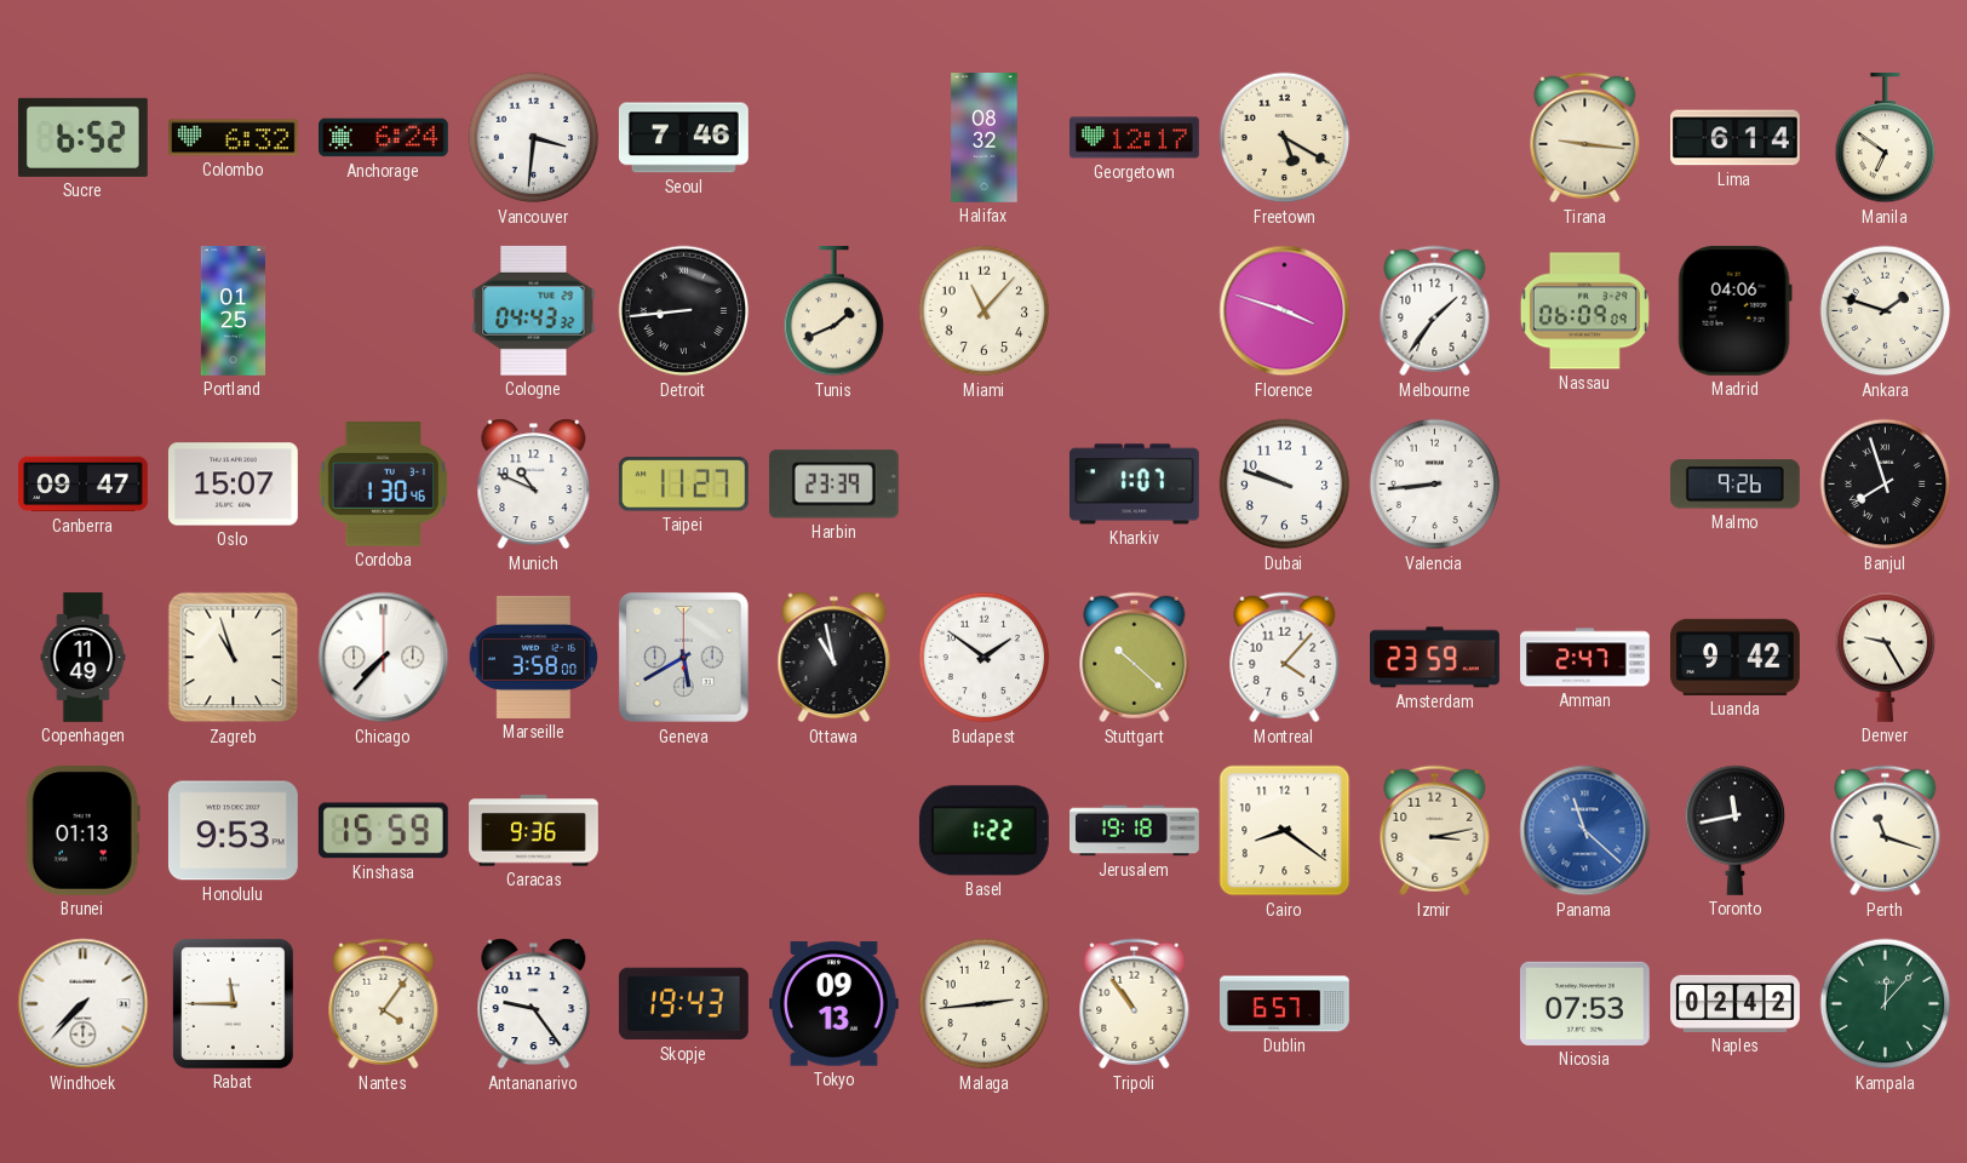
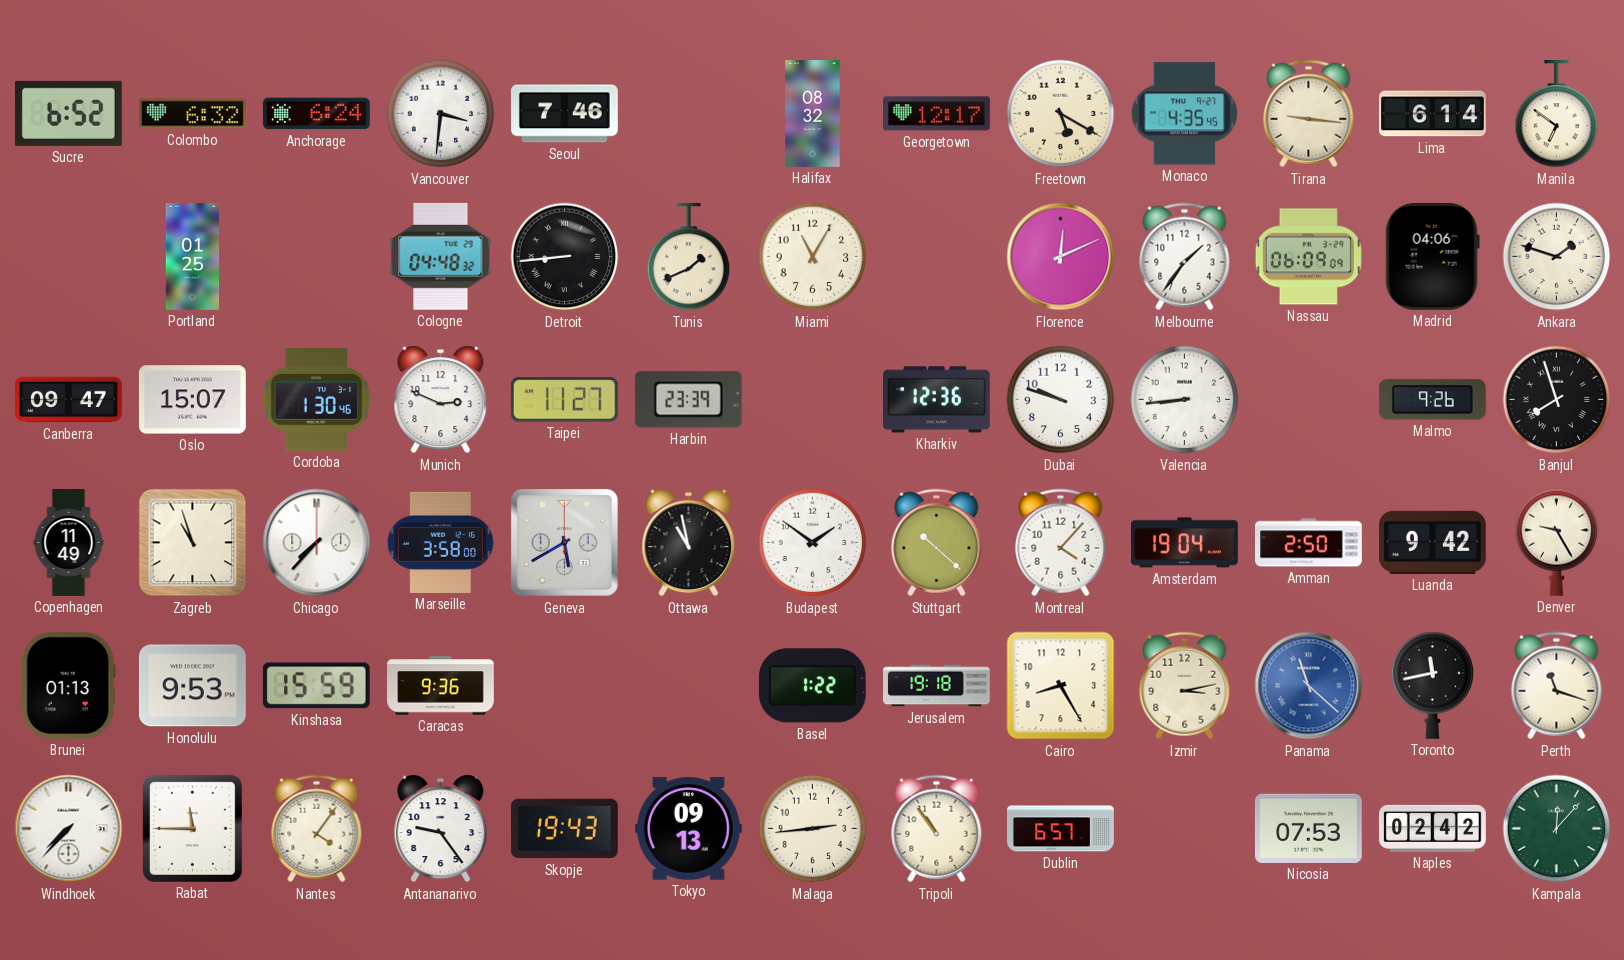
Monaco: none -> 4:35 (1185, 114)
Cologne: 04:43 -> 04:48 (441, 256)
Miami: 11:07 -> 11:05 (813, 257)
Florence: 3:48 -> 12:11 (1061, 257)
Munich: 10:49 -> 2:49 (441, 400)
Kharkiv: 1:07 -> 12:36 (936, 400)
Amsterdam: 23:59 -> 19:04 (1185, 543)
Amman: 2:47 -> 2:50 (1309, 543)
Cairo: 8:21 -> 8:25 (1061, 686)
